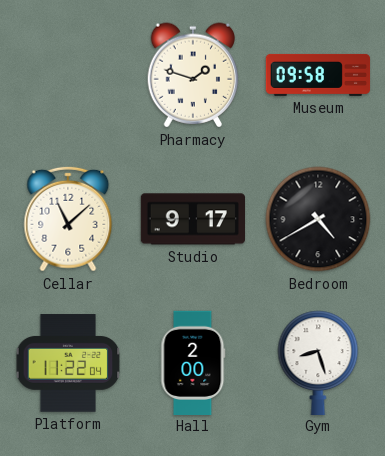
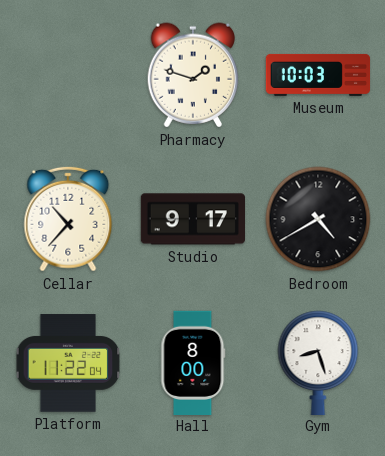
Museum: 09:58 -> 10:03 (318, 75)
Cellar: 11:08 -> 10:37 (68, 219)
Hall: 2:00 -> 8:00 (193, 362)
